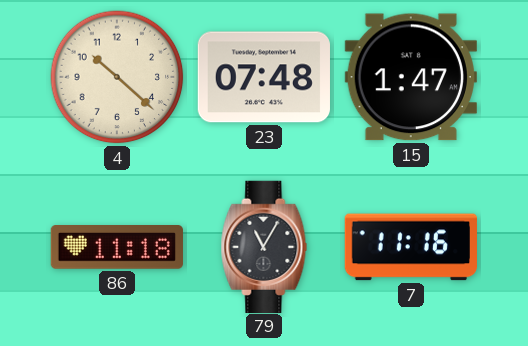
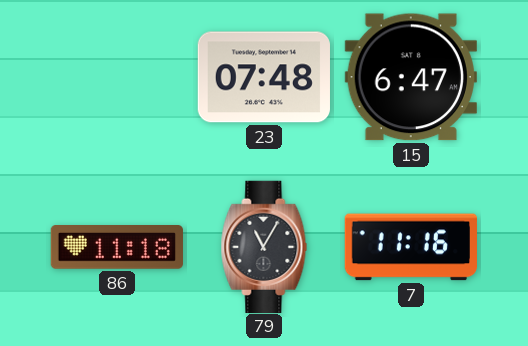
4: 10:22 -> none (117, 77)
15: 1:47 -> 6:47 (411, 77)
